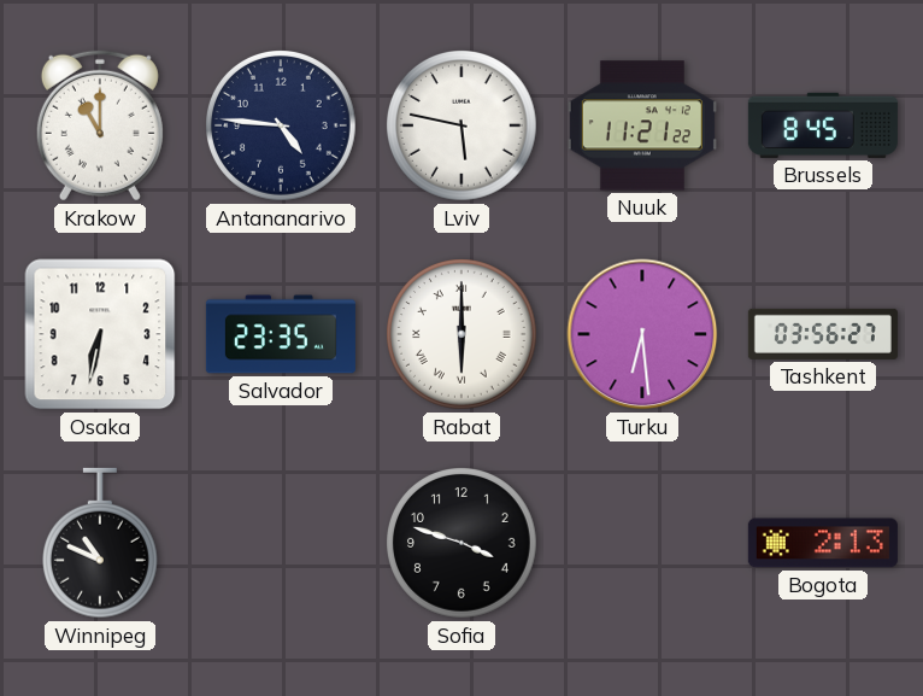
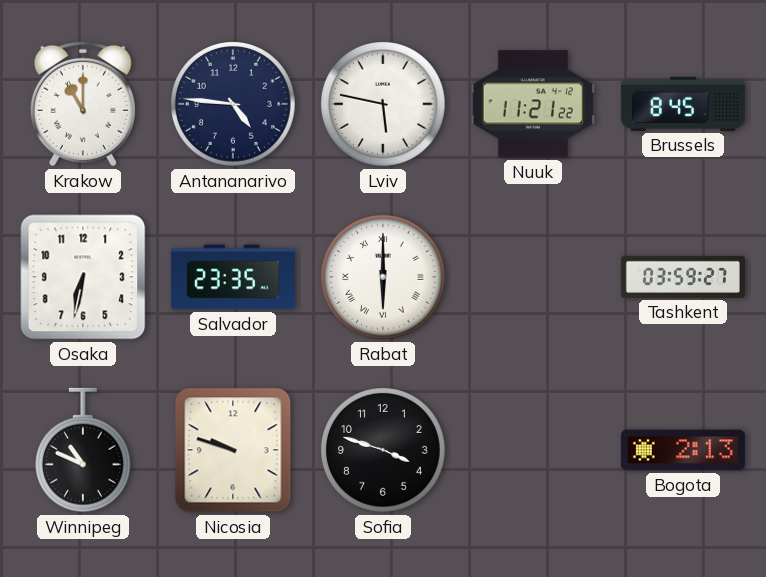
Turku: 6:29 -> none (642, 334)
Tashkent: 03:56 -> 03:59 (683, 277)
Nicosia: none -> 9:48 (233, 450)
